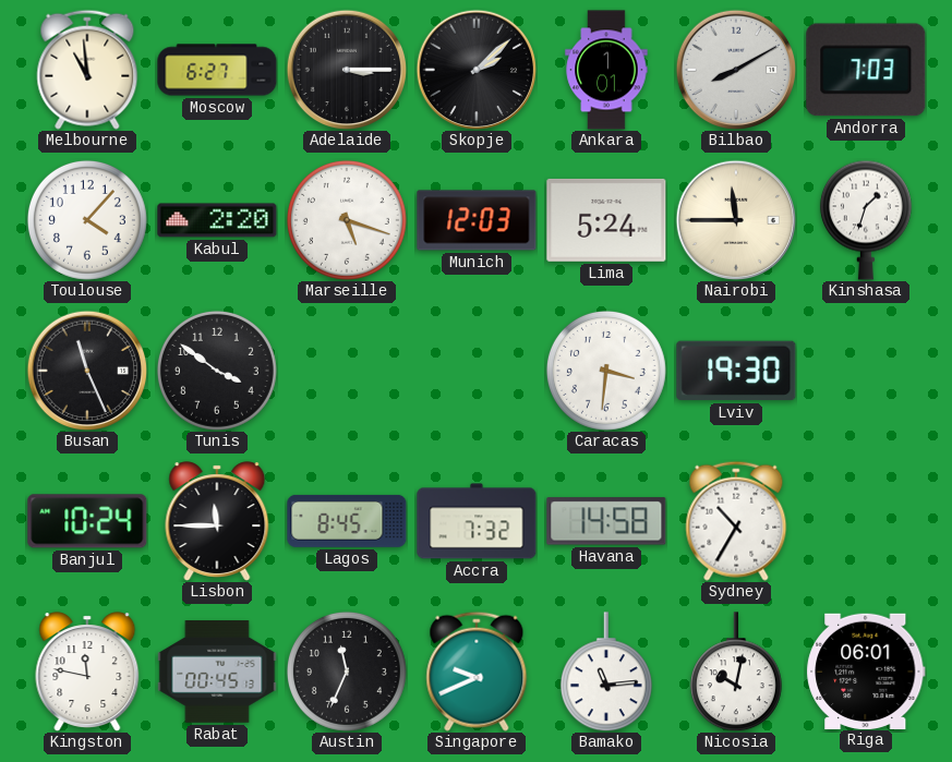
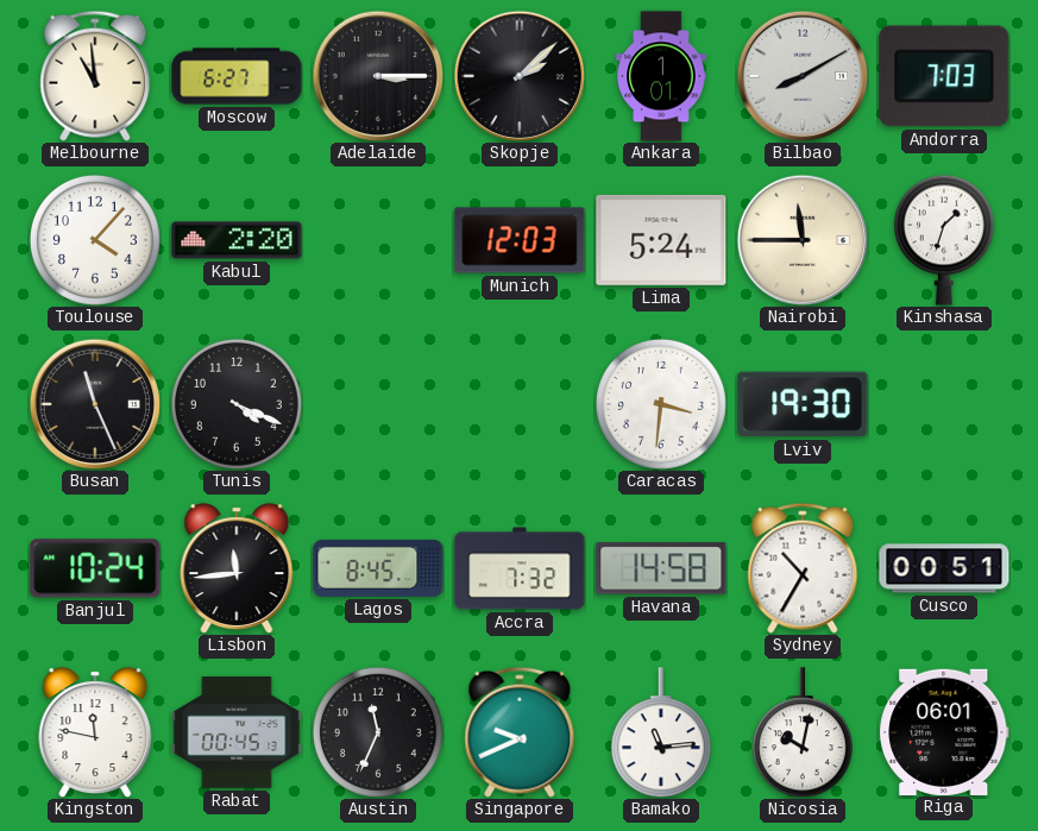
Marseille: 5:18 -> none (347, 220)
Tunis: 3:51 -> 4:19 (237, 404)
Lisbon: 11:45 -> 11:44 (237, 568)
Cusco: none -> 00:51 (944, 568)
